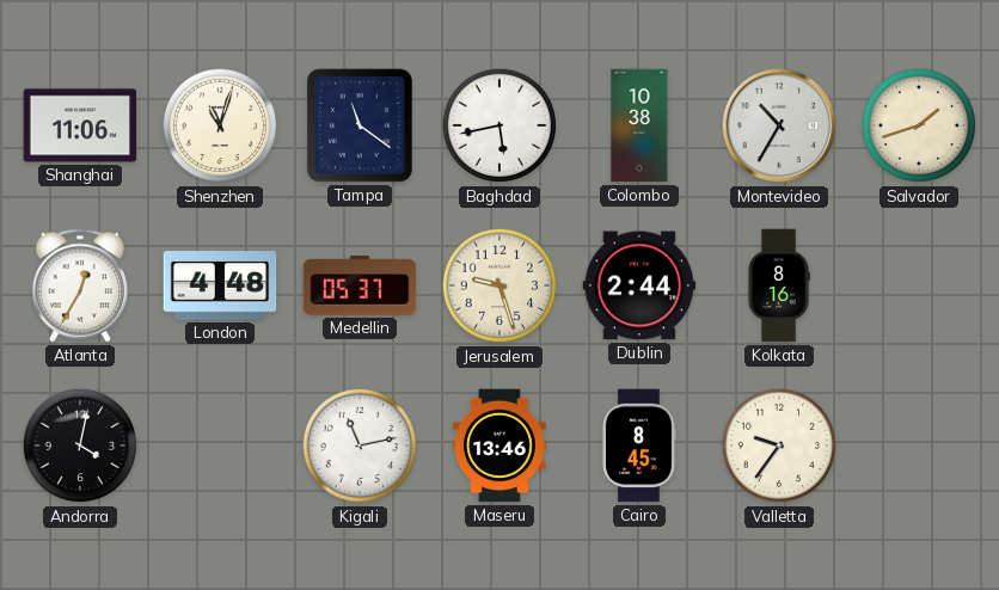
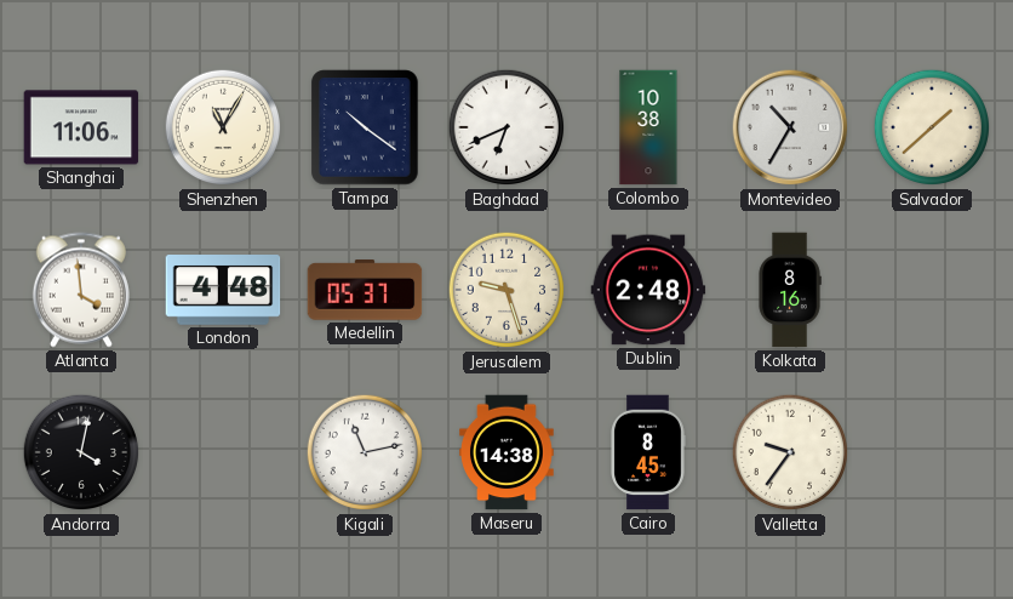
Shenzhen: 11:03 -> 11:05 (223, 127)
Tampa: 11:21 -> 10:21 (365, 127)
Baghdad: 5:43 -> 6:41 (506, 127)
Salvador: 1:42 -> 1:38 (932, 127)
Atlanta: 12:35 -> 3:59 (81, 290)
Dublin: 2:44 -> 2:48 (648, 290)
Maseru: 13:46 -> 14:38 (508, 452)
